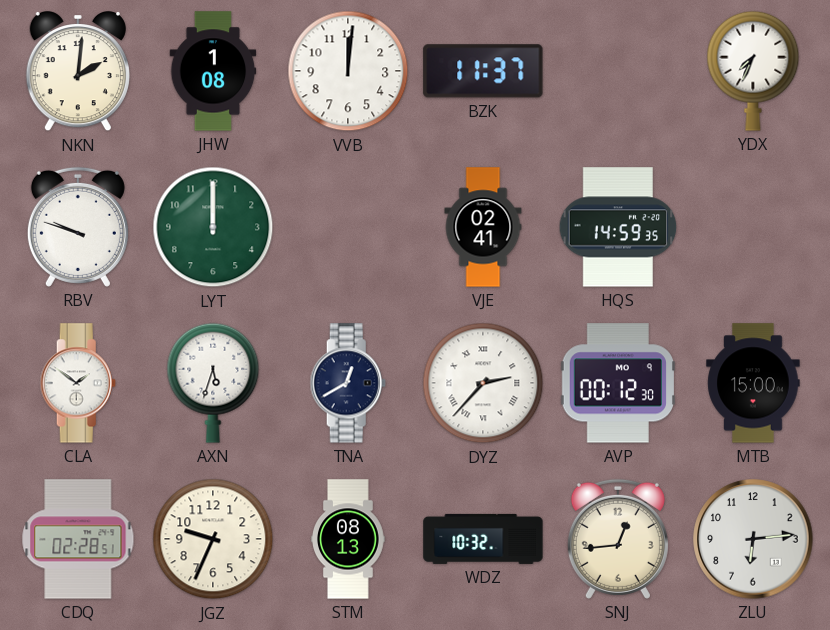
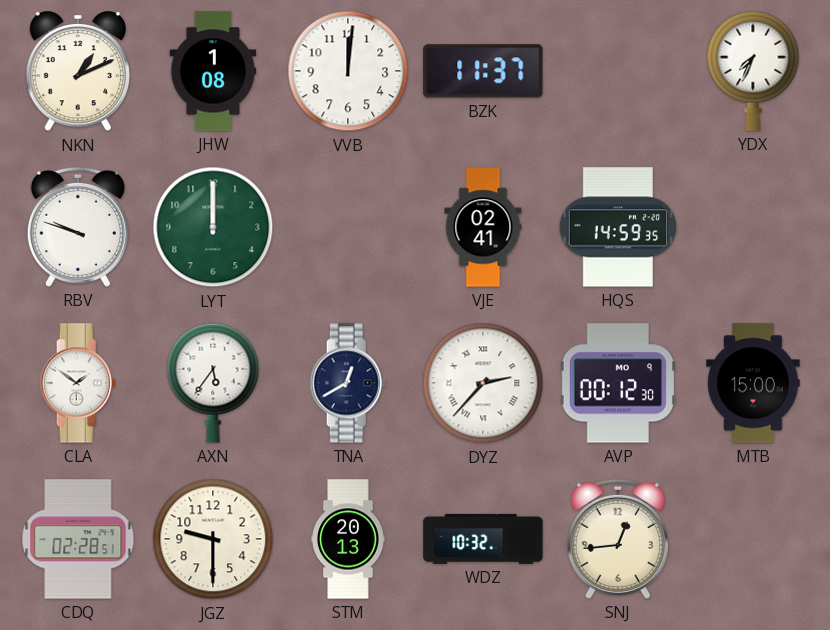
NKN: 2:01 -> 1:11 (78, 72)
AXN: 5:33 -> 5:36 (213, 383)
JGZ: 9:34 -> 9:30 (213, 539)
STM: 08:13 -> 20:13 (348, 539)
ZLU: 6:14 -> none (753, 539)
